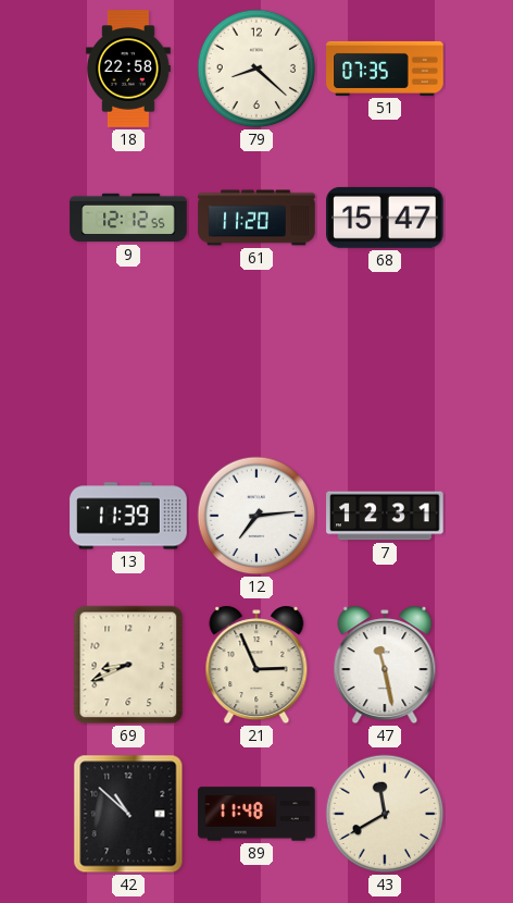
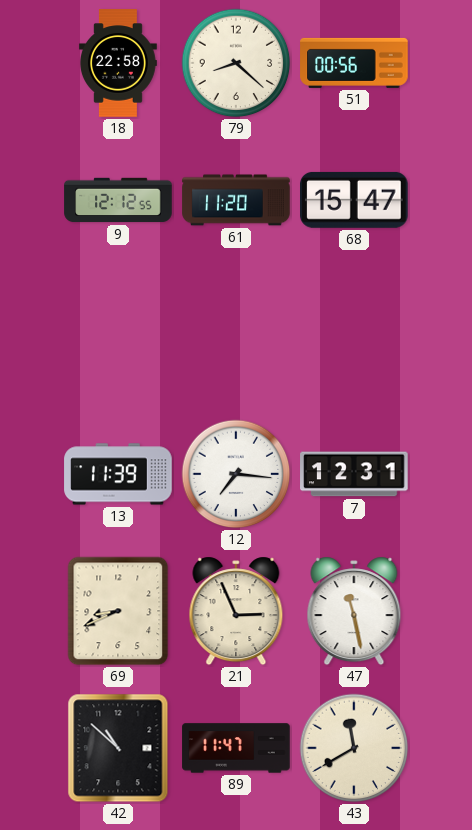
51: 07:35 -> 00:56 (354, 63)
12: 7:14 -> 7:16 (236, 474)
89: 11:48 -> 11:47 (236, 748)
